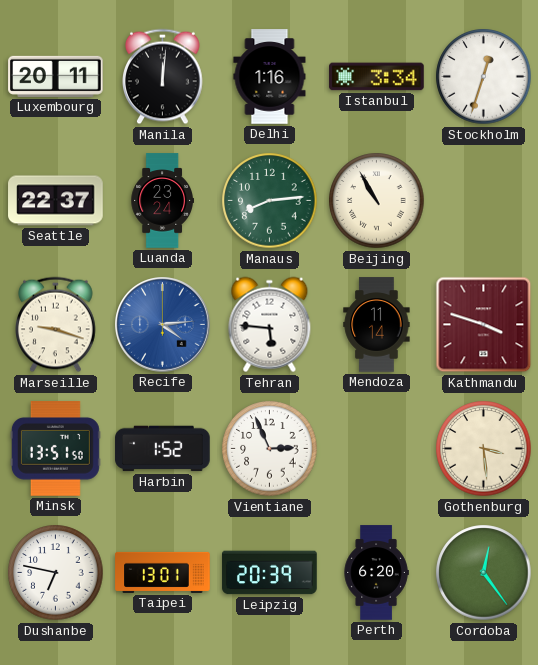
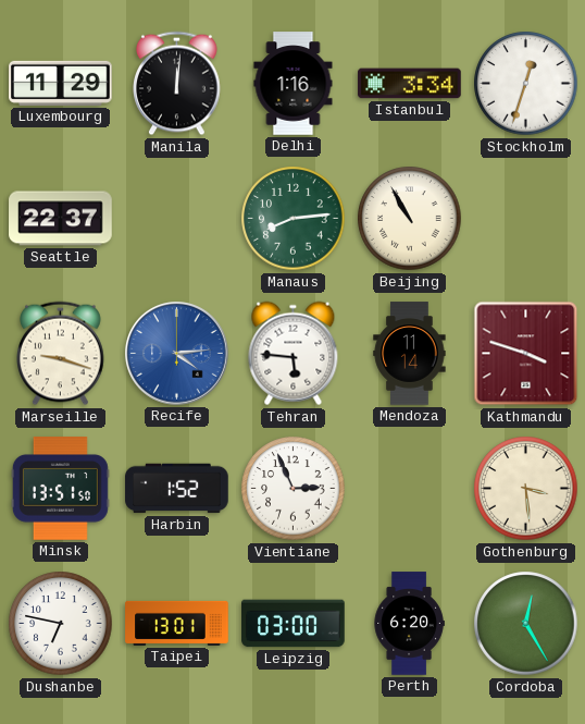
Luxembourg: 20:11 -> 11:29 (61, 83)
Luanda: 23:24 -> none (162, 201)
Leipzig: 20:39 -> 03:00 (294, 624)
Cordoba: 12:24 -> 12:25 (526, 624)
